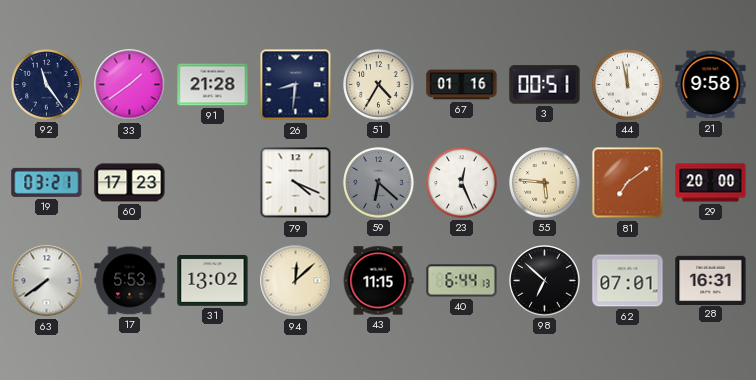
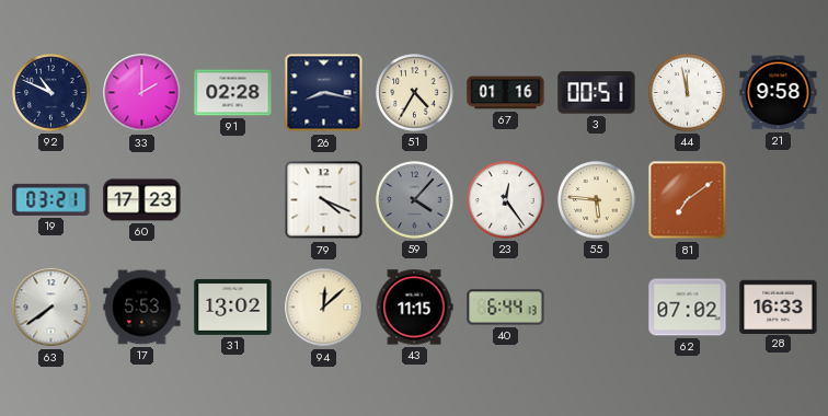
92: 11:24 -> 10:49 (51, 93)
33: 1:39 -> 2:00 (142, 93)
91: 21:28 -> 02:28 (233, 93)
26: 8:31 -> 8:17 (324, 93)
59: 6:22 -> 4:07 (415, 200)
23: 12:26 -> 12:24 (506, 200)
29: 20:00 -> none (711, 183)
98: 6:52 -> none (545, 281)
62: 07:01 -> 07:02 (688, 308)
28: 16:31 -> 16:33 (779, 307)
